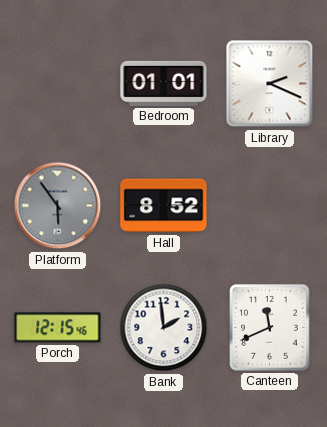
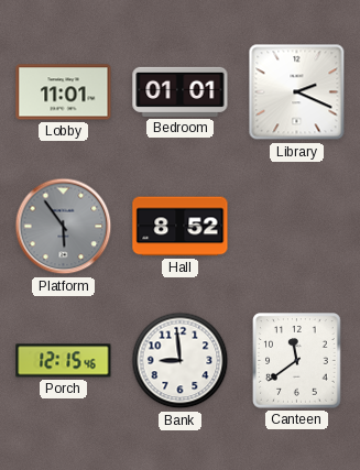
Lobby: none -> 11:01 (64, 92)
Bank: 1:59 -> 8:59 (181, 361)
Canteen: 11:41 -> 11:39 (297, 361)
